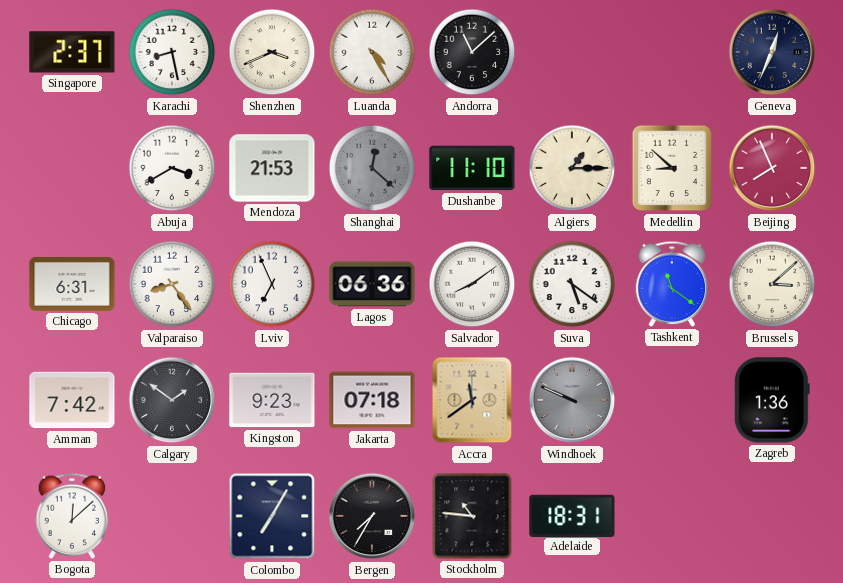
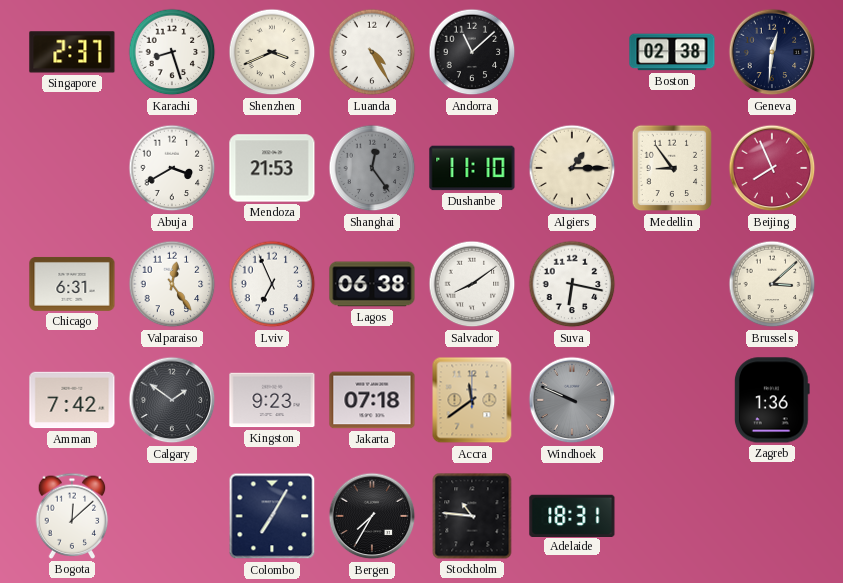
Karachi: 8:28 -> 8:27 (172, 52)
Boston: none -> 02:38 (672, 52)
Geneva: 12:34 -> 12:31 (772, 52)
Shanghai: 12:22 -> 12:24 (372, 168)
Medellin: 8:52 -> 8:54 (672, 168)
Valparaiso: 8:24 -> 12:24 (172, 284)
Lagos: 06:36 -> 06:38 (372, 284)
Suva: 5:21 -> 6:17 (572, 284)
Tashkent: 11:21 -> none (672, 284)
